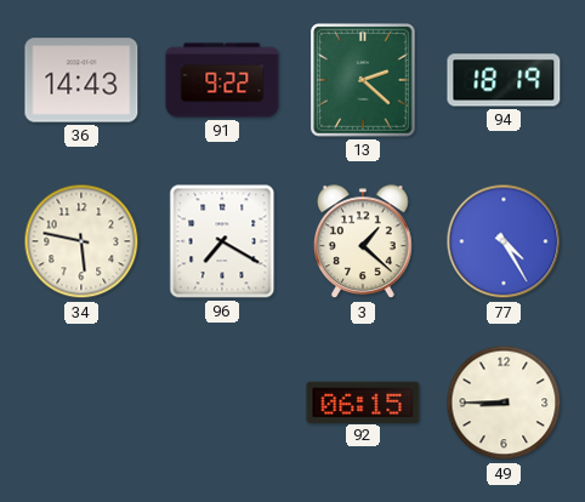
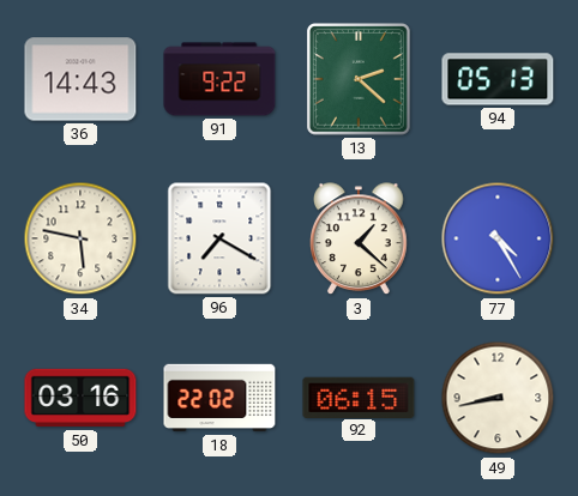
94: 18:19 -> 05:13 (498, 79)
50: none -> 03:16 (80, 398)
18: none -> 22:02 (219, 398)
49: 8:45 -> 8:43 (498, 398)
